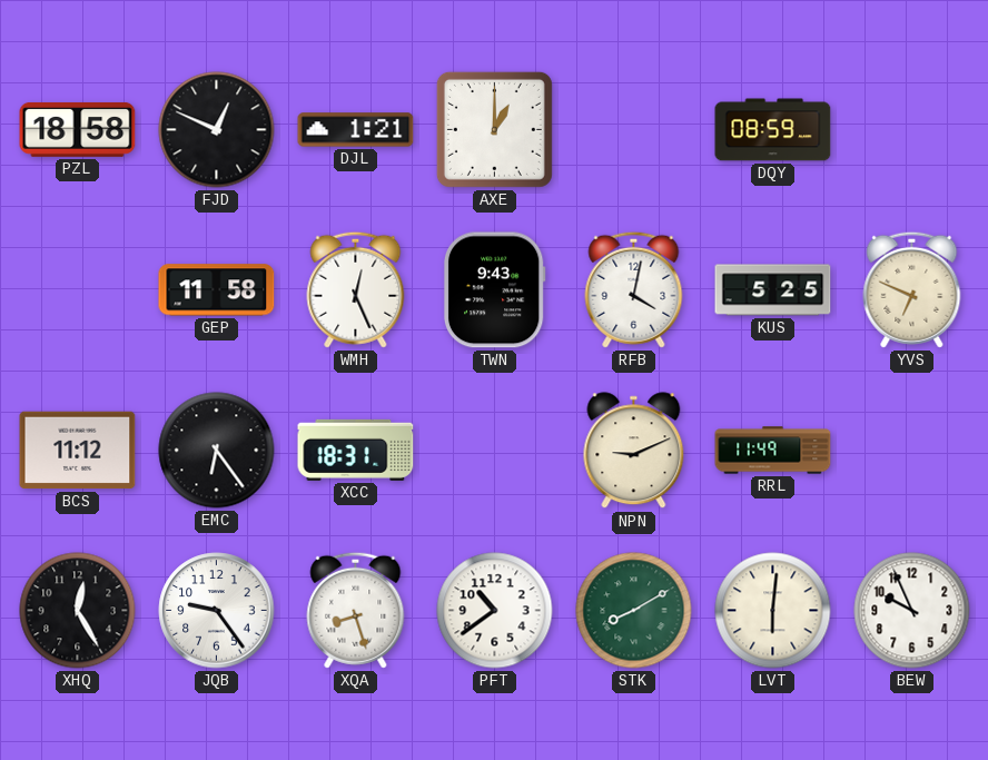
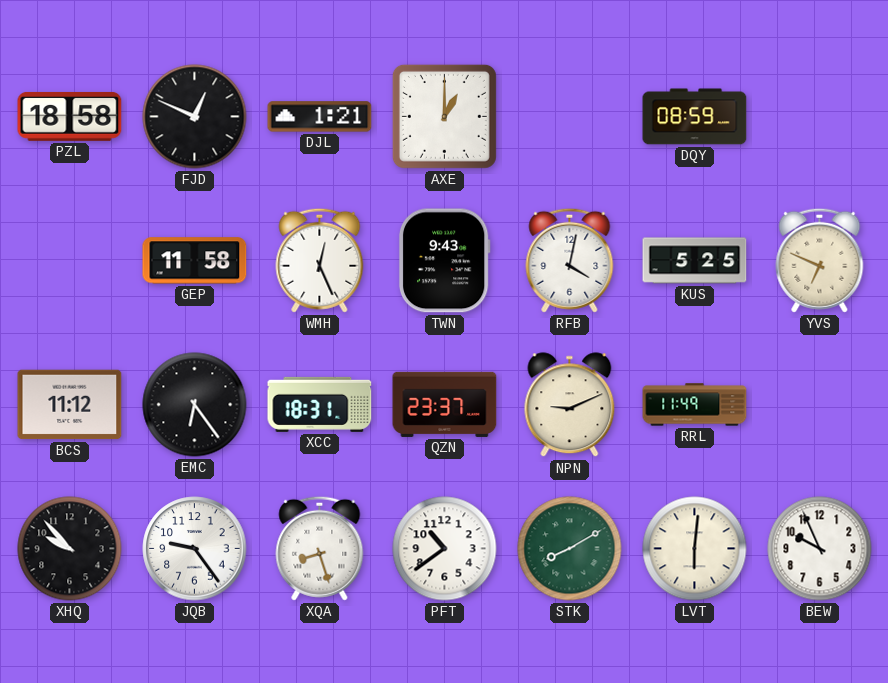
QZN: none -> 23:37 (445, 404)
XHQ: 12:25 -> 9:53 (70, 549)
